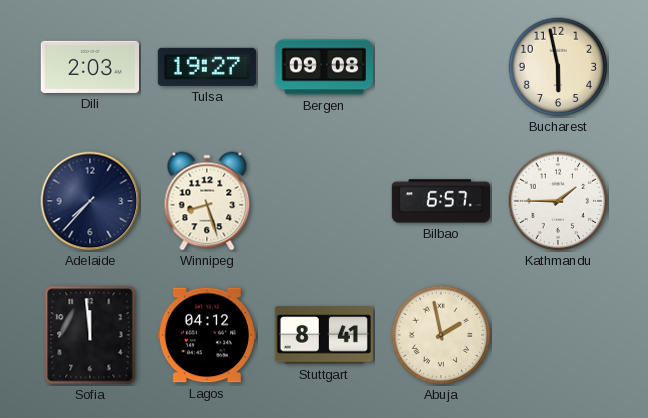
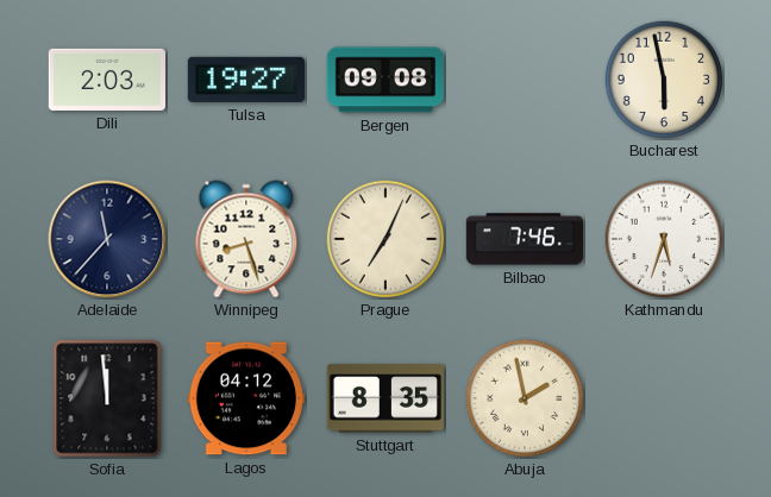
Adelaide: 7:37 -> 11:37 (107, 239)
Prague: none -> 7:04 (385, 239)
Bilbao: 6:57 -> 7:46 (525, 239)
Kathmandu: 1:45 -> 5:33 (664, 239)
Stuttgart: 8:41 -> 8:35 (385, 398)
